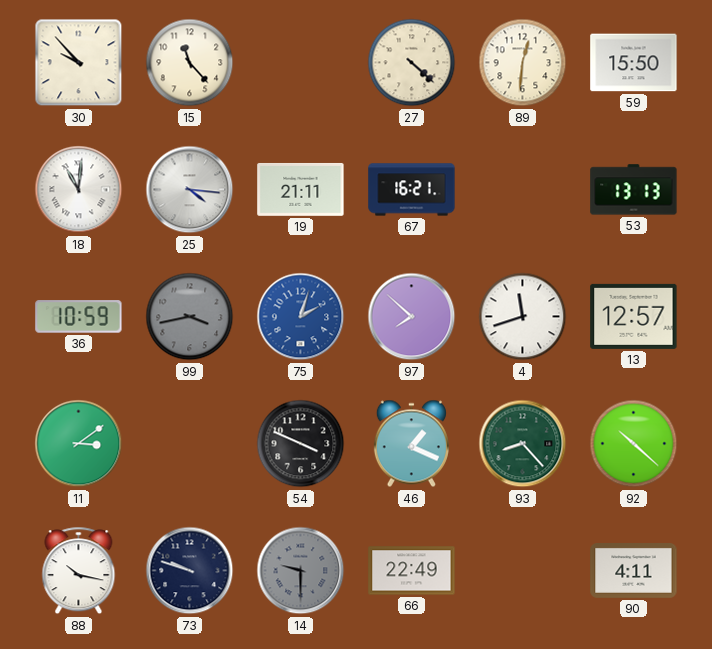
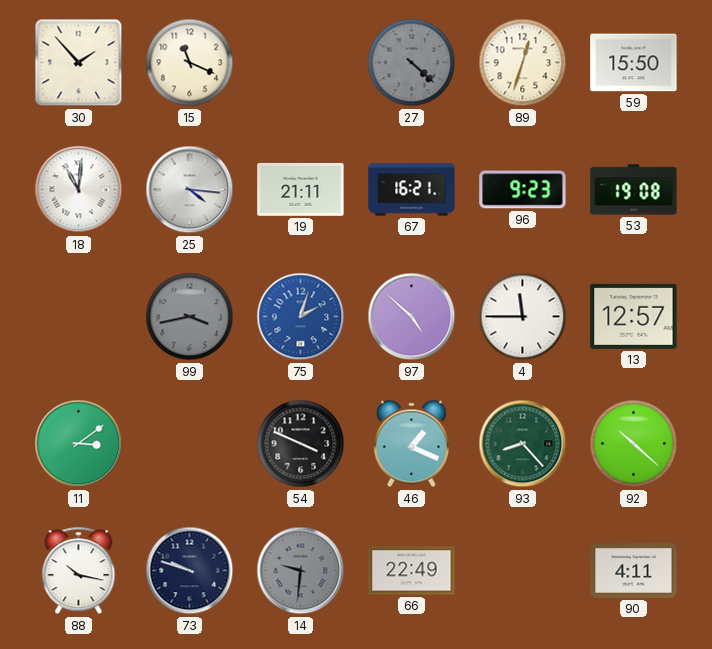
30: 9:53 -> 1:53 (79, 63)
15: 11:23 -> 11:19 (190, 63)
27 dial: cream -> grey (412, 63)
89: 12:31 -> 12:33 (523, 63)
96: none -> 9:23 (523, 190)
53: 13:13 -> 19:08 (634, 190)
36: 10:59 -> none (79, 317)
97: 7:52 -> 4:52 (412, 317)
4: 11:42 -> 11:45 (523, 317)
14: 9:30 -> 9:31 (301, 571)
